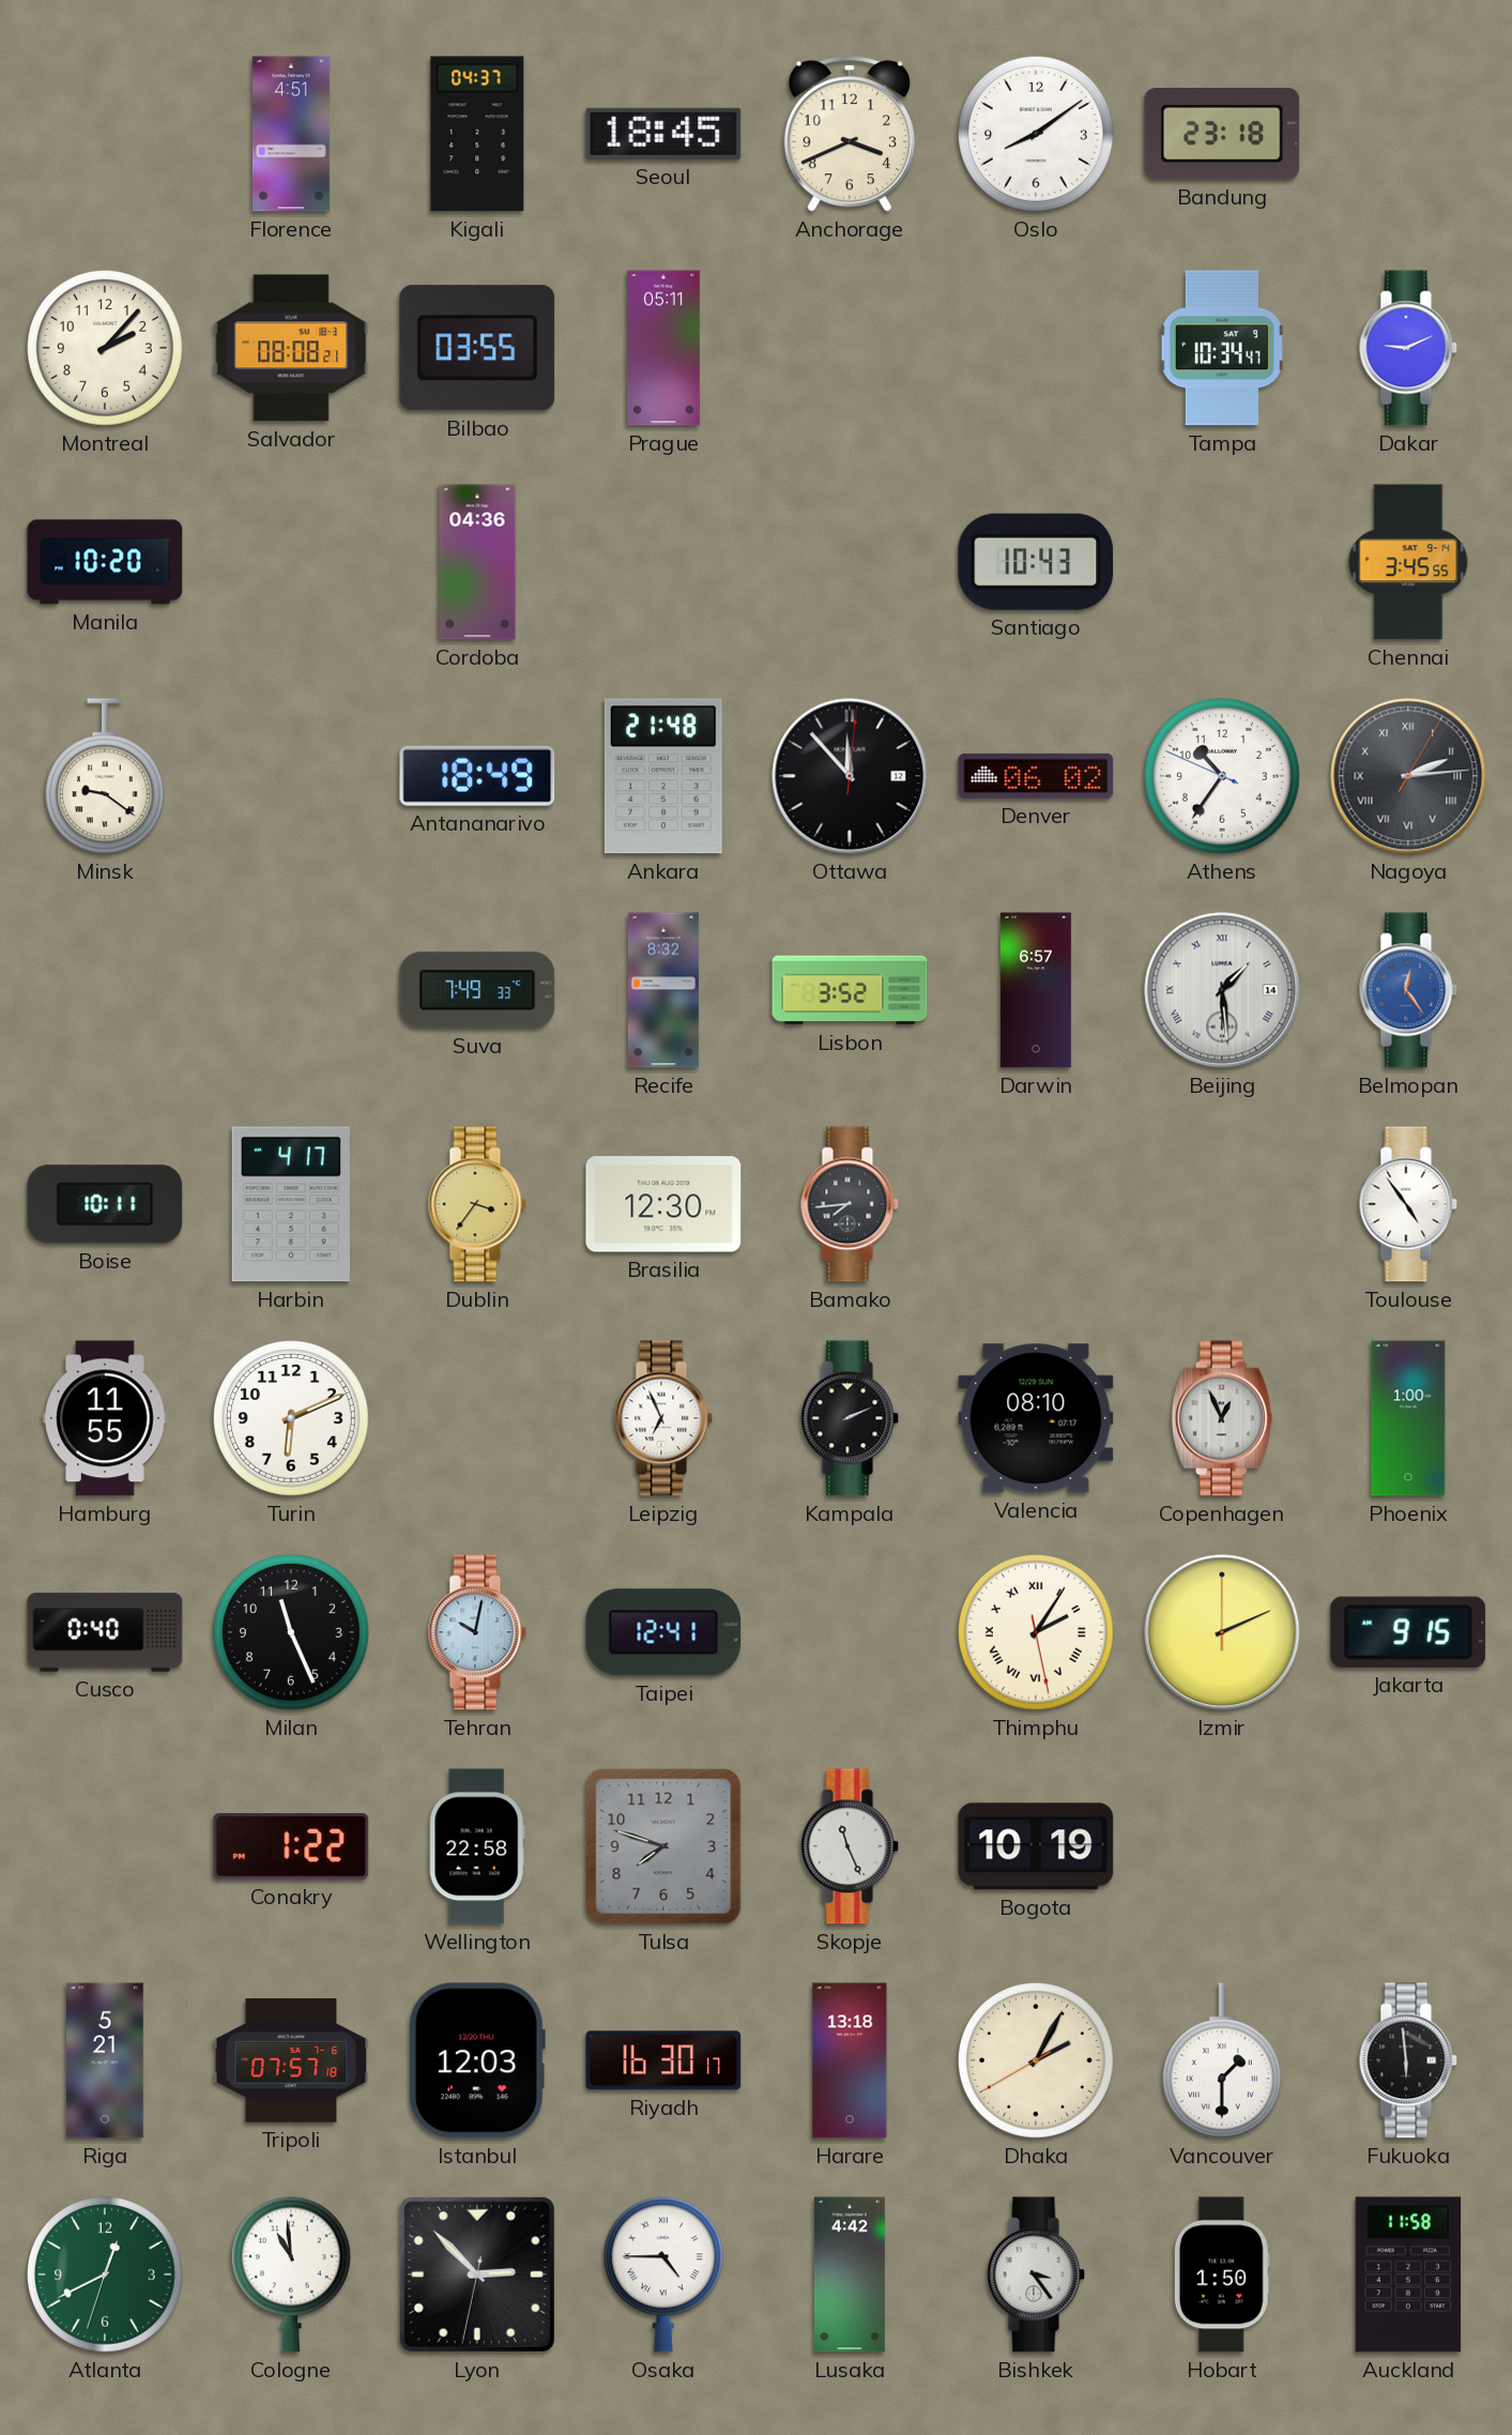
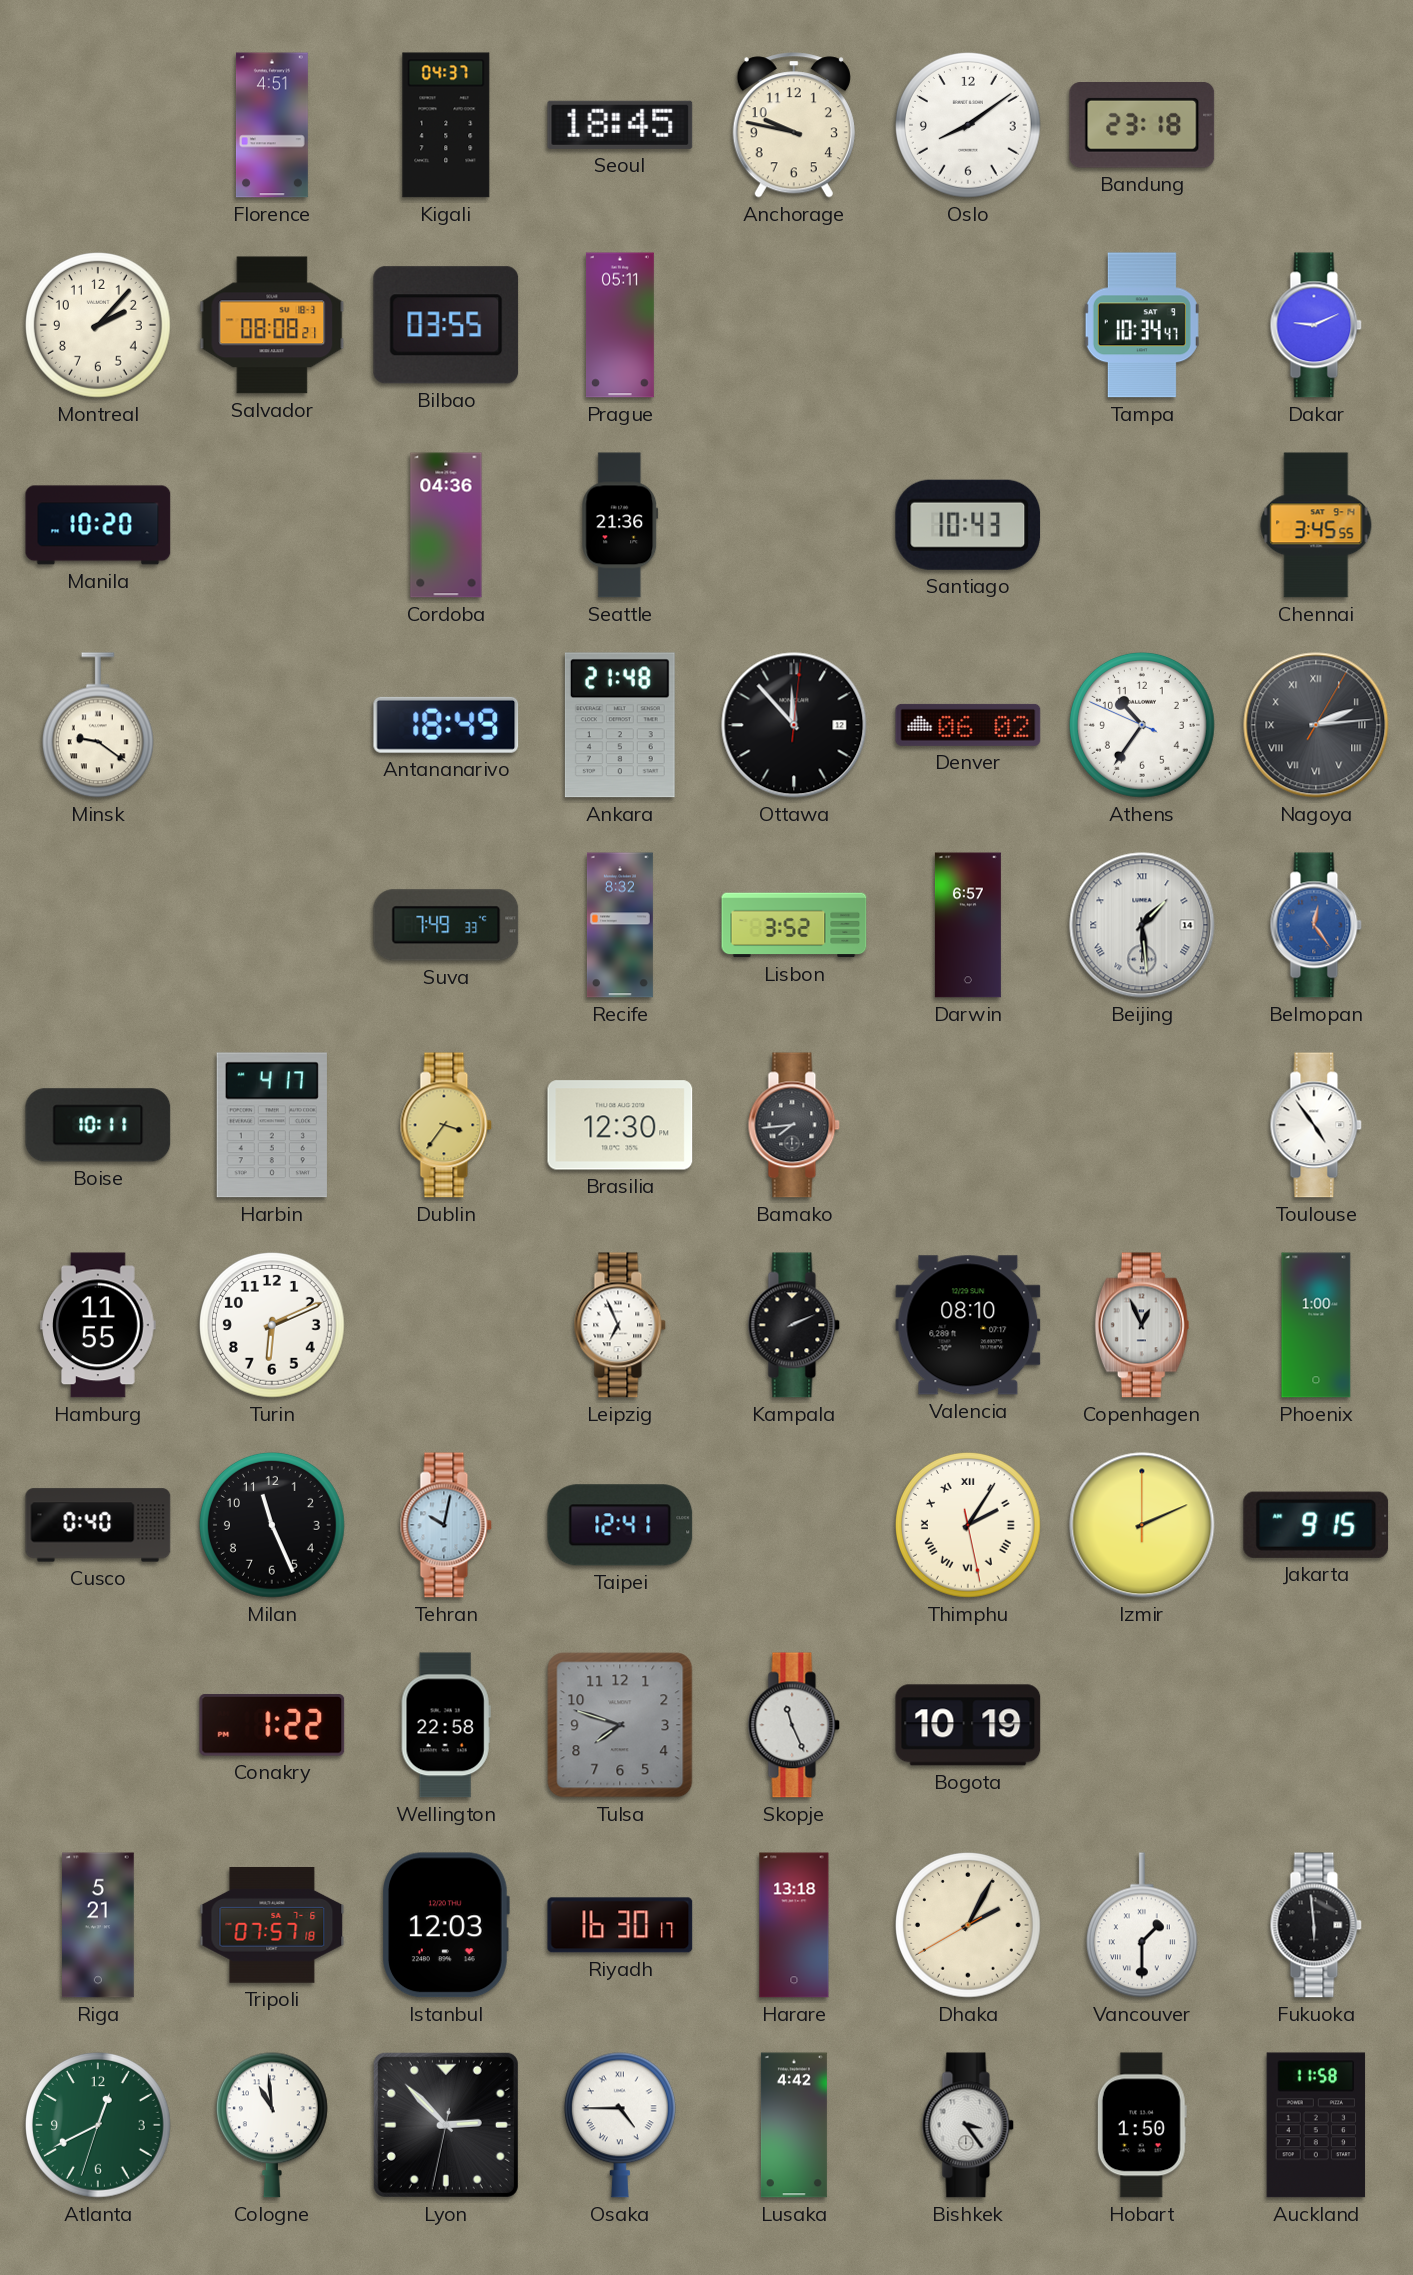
Anchorage: 3:41 -> 9:47 (794, 125)
Seattle: none -> 21:36 (620, 525)
